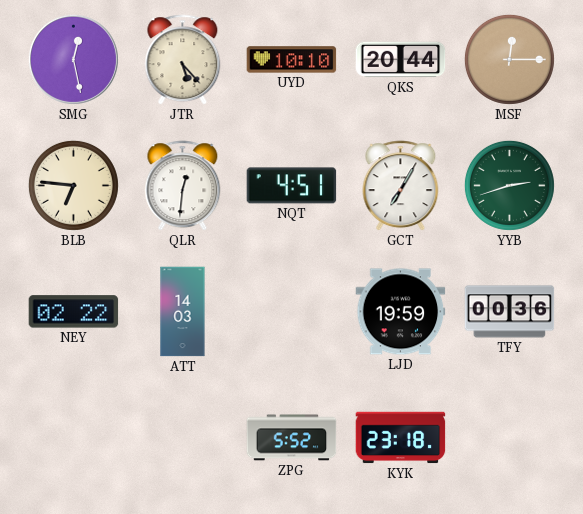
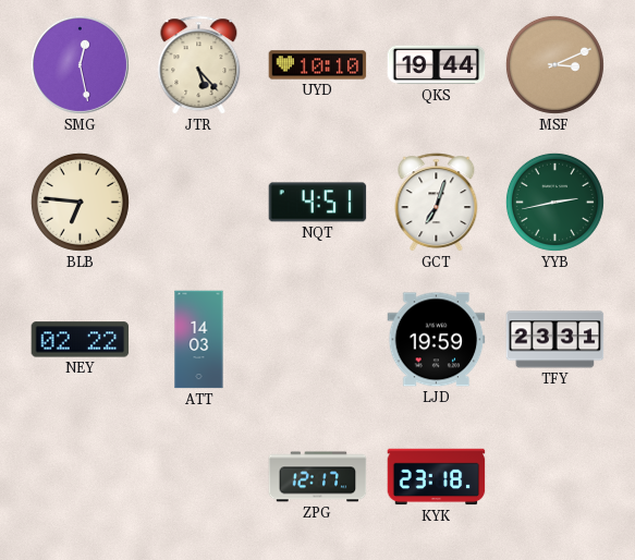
QKS: 20:44 -> 19:44 (437, 65)
MSF: 12:15 -> 3:11 (554, 64)
QLR: 12:31 -> none (183, 186)
GCT: 7:05 -> 7:03 (437, 203)
YYB: 2:42 -> 2:43 (554, 202)
TFY: 00:36 -> 23:31 (555, 340)
ZPG: 5:52 -> 12:17 (318, 477)
